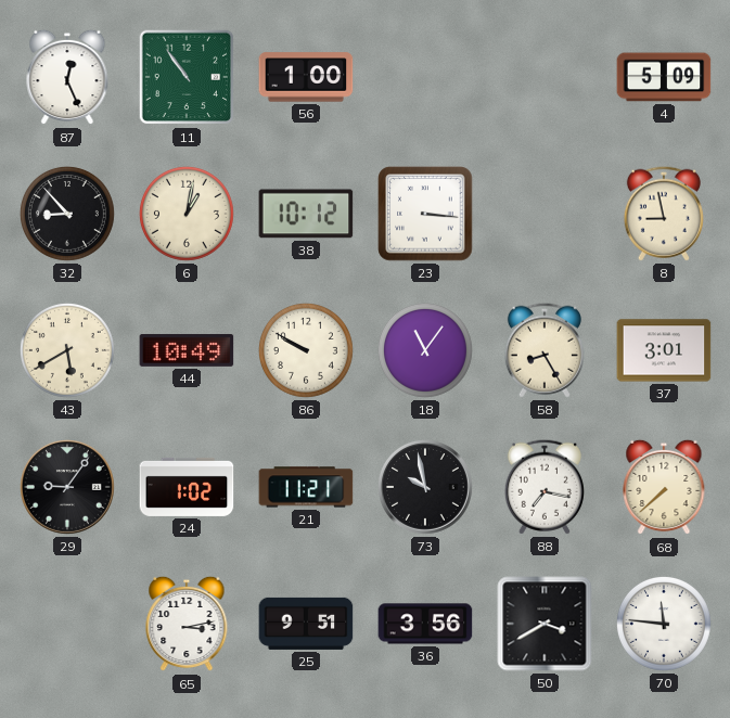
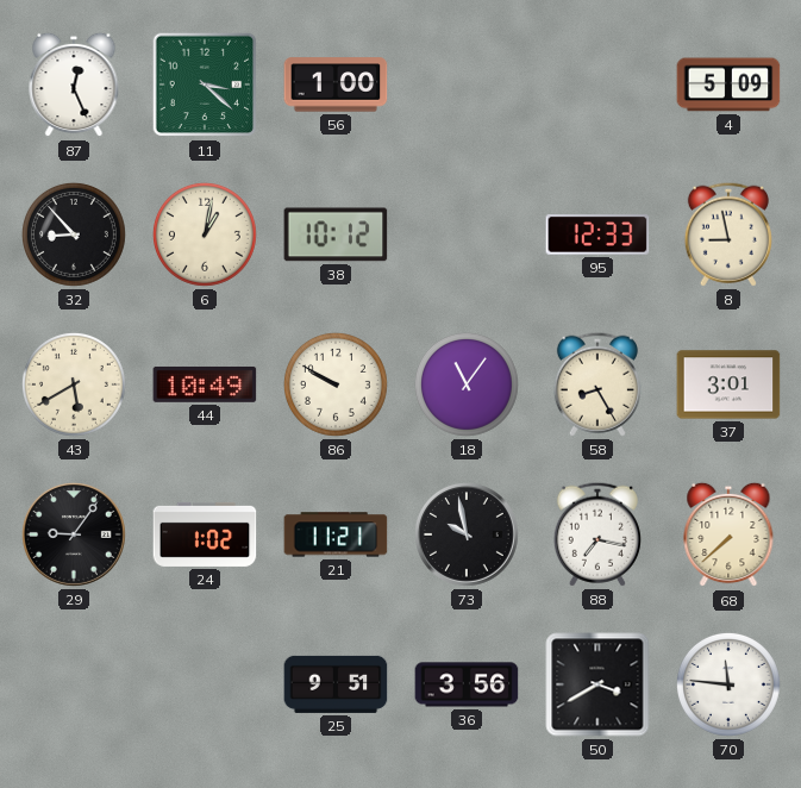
11: 10:54 -> 3:22 (205, 85)
23: 3:16 -> none (425, 214)
95: none -> 12:33 (597, 234)
65: 3:13 -> none (187, 624)
